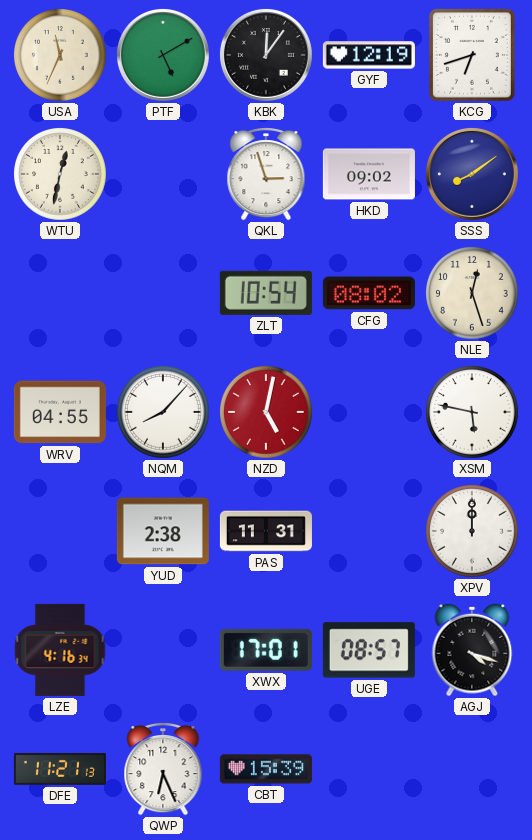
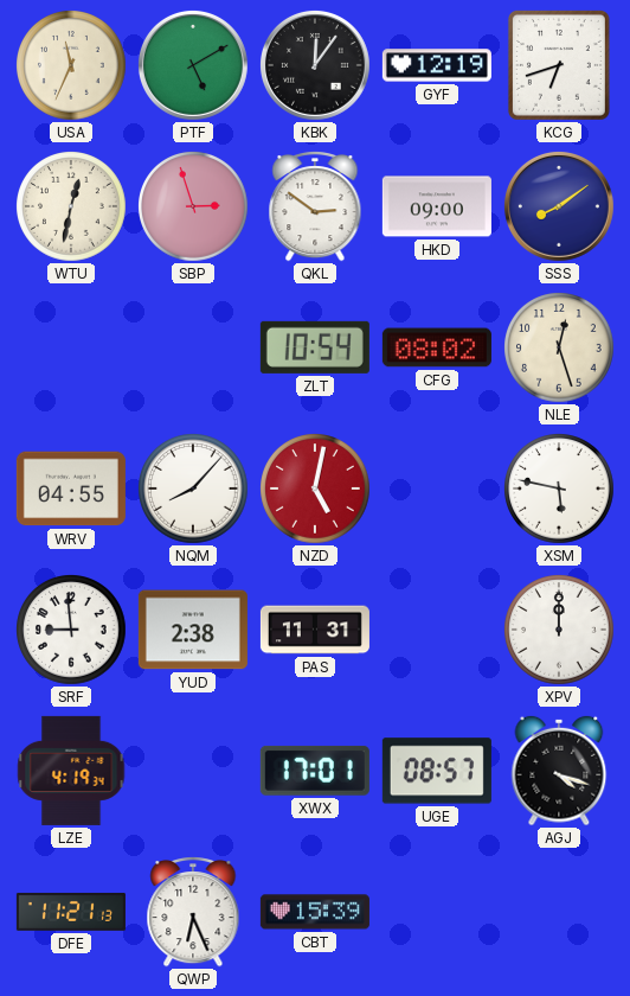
SBP: none -> 2:57 (194, 207)
QKL: 2:57 -> 2:51 (315, 207)
HKD: 09:02 -> 09:00 (437, 206)
SRF: none -> 8:59 (72, 631)
LZE: 4:16 -> 4:19 (71, 771)
